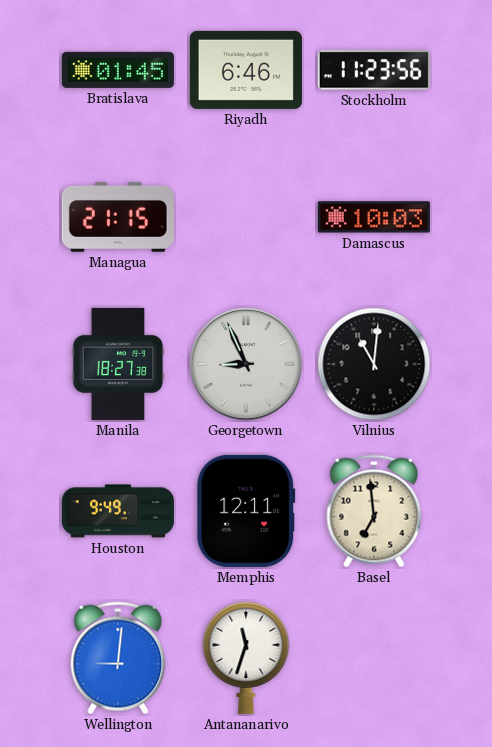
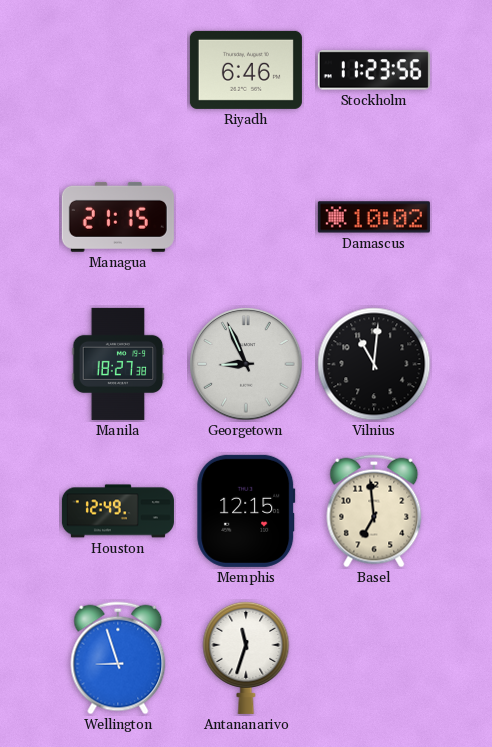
Bratislava: 01:45 -> none (118, 70)
Damascus: 10:03 -> 10:02 (374, 217)
Houston: 9:49 -> 12:49 (118, 511)
Memphis: 12:11 -> 12:15 (246, 511)
Wellington: 9:01 -> 8:57 (118, 658)
